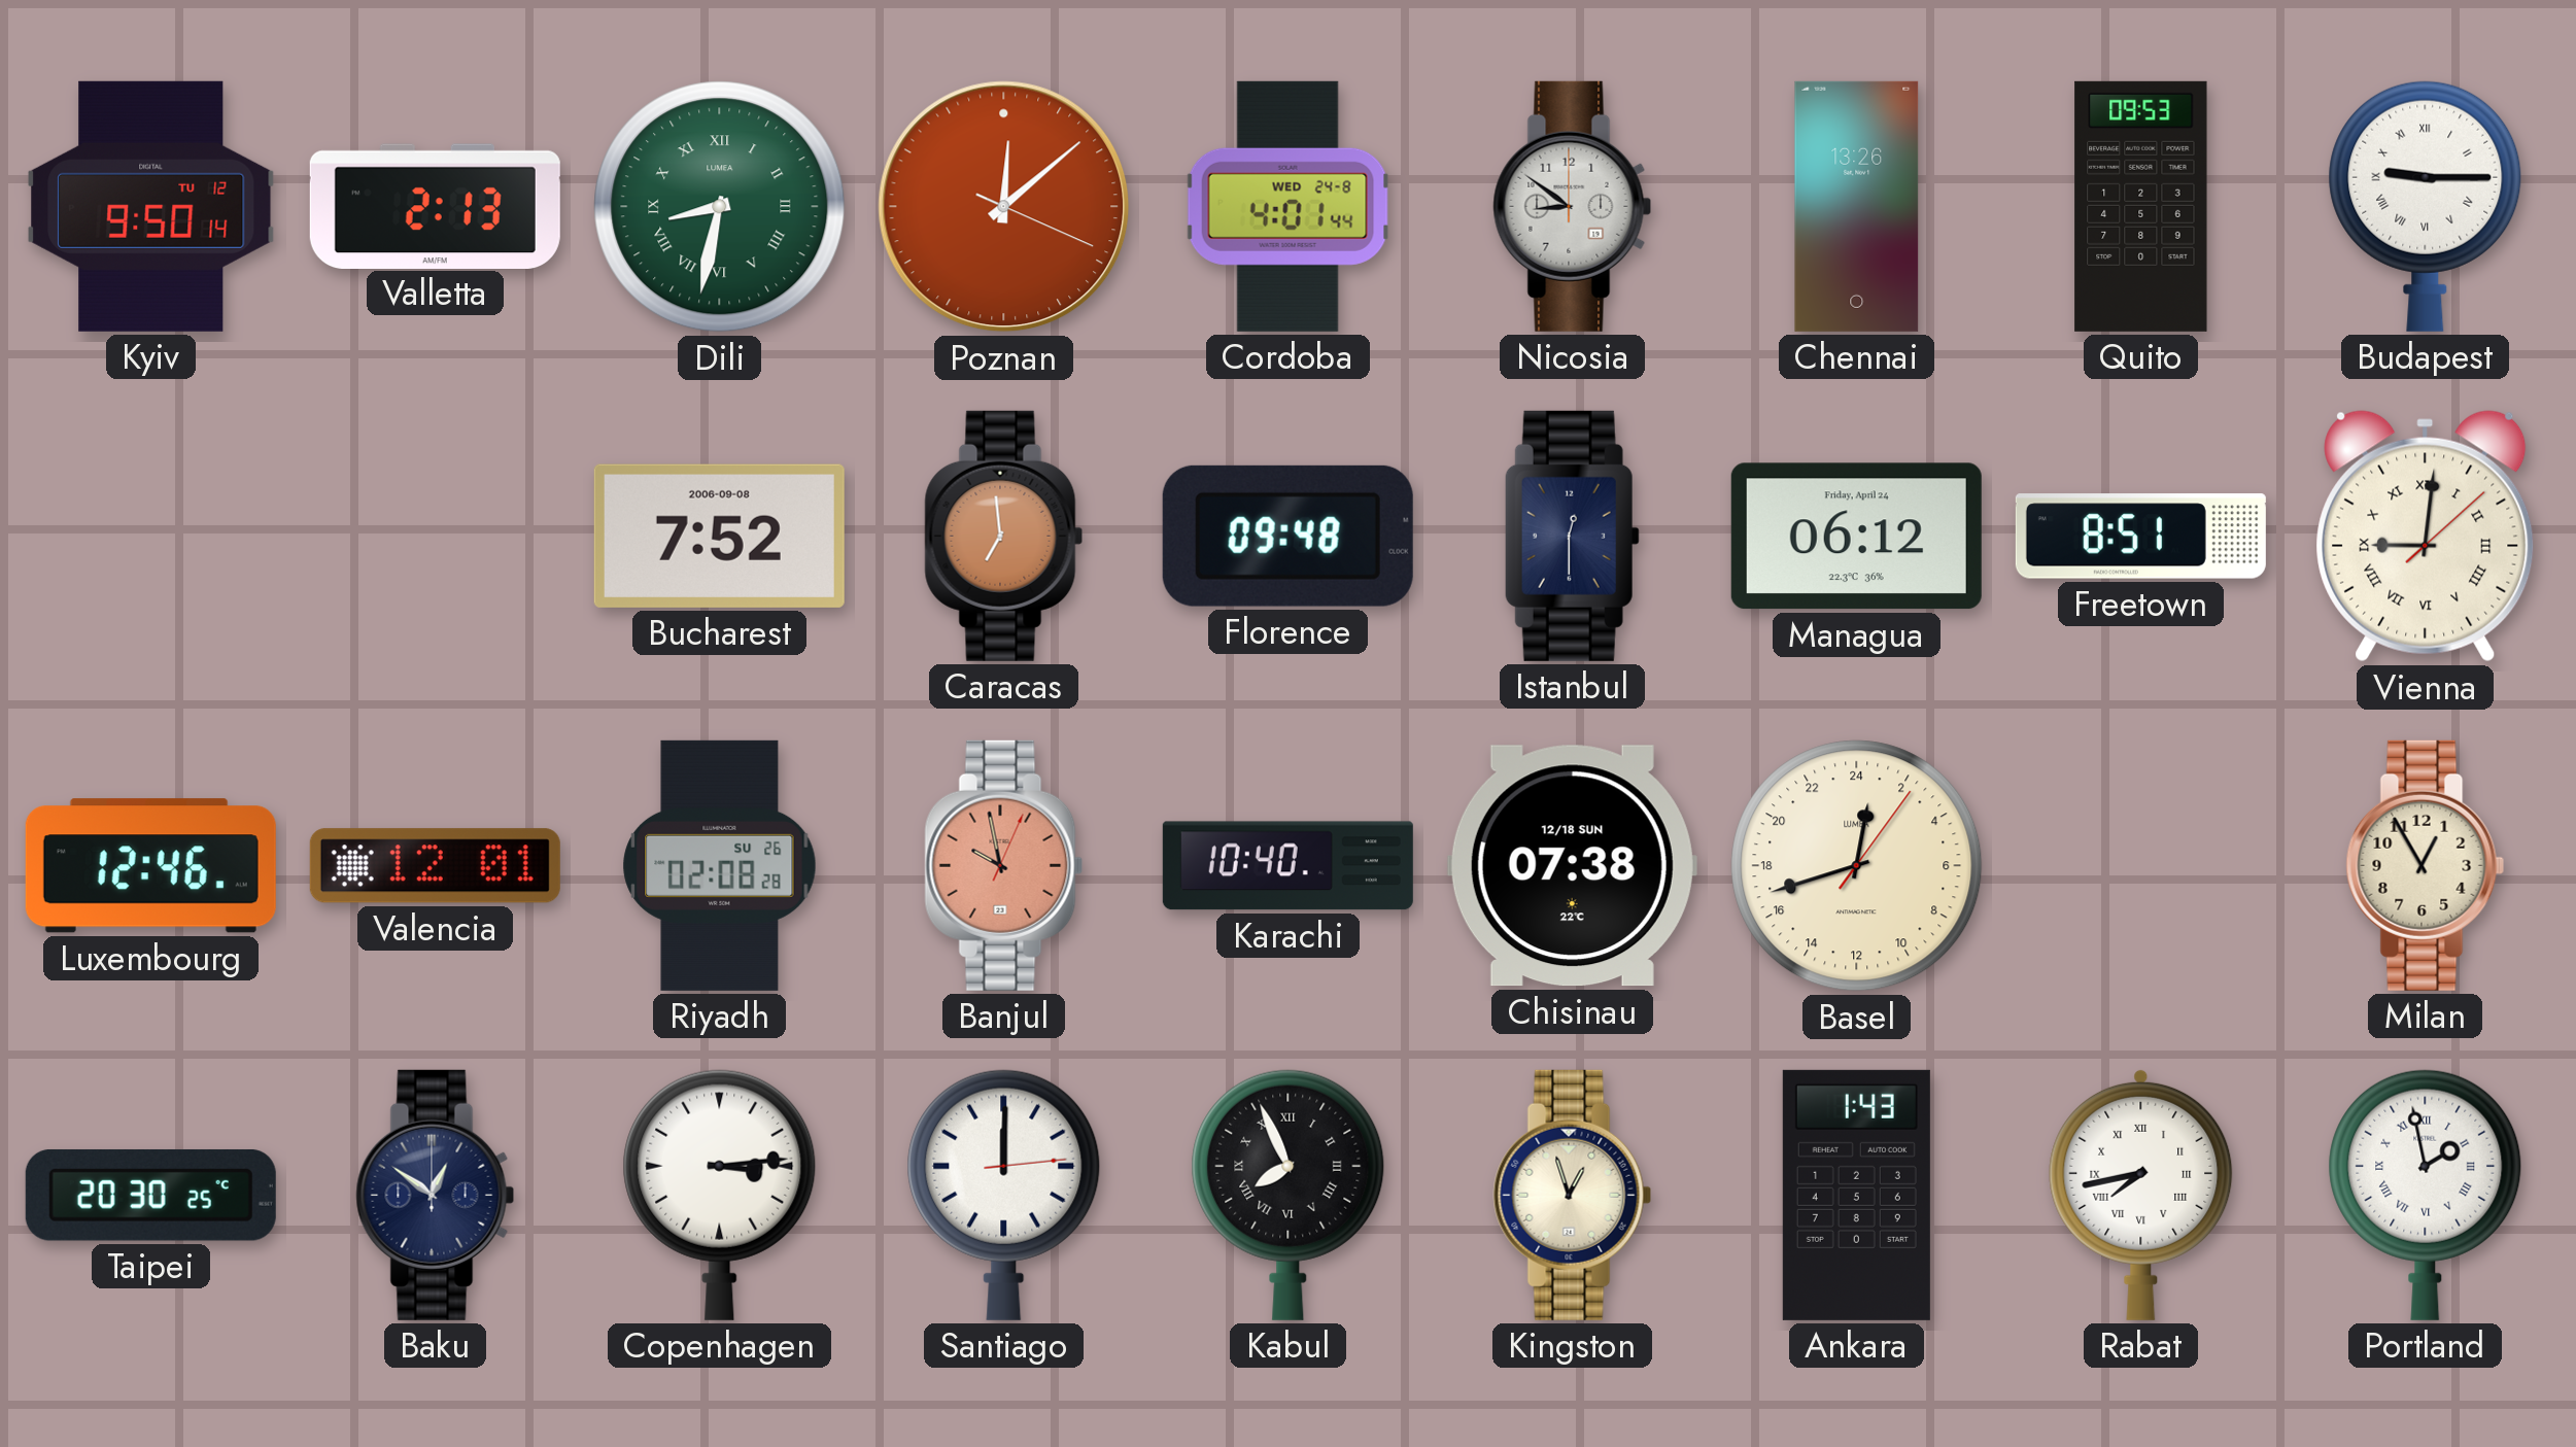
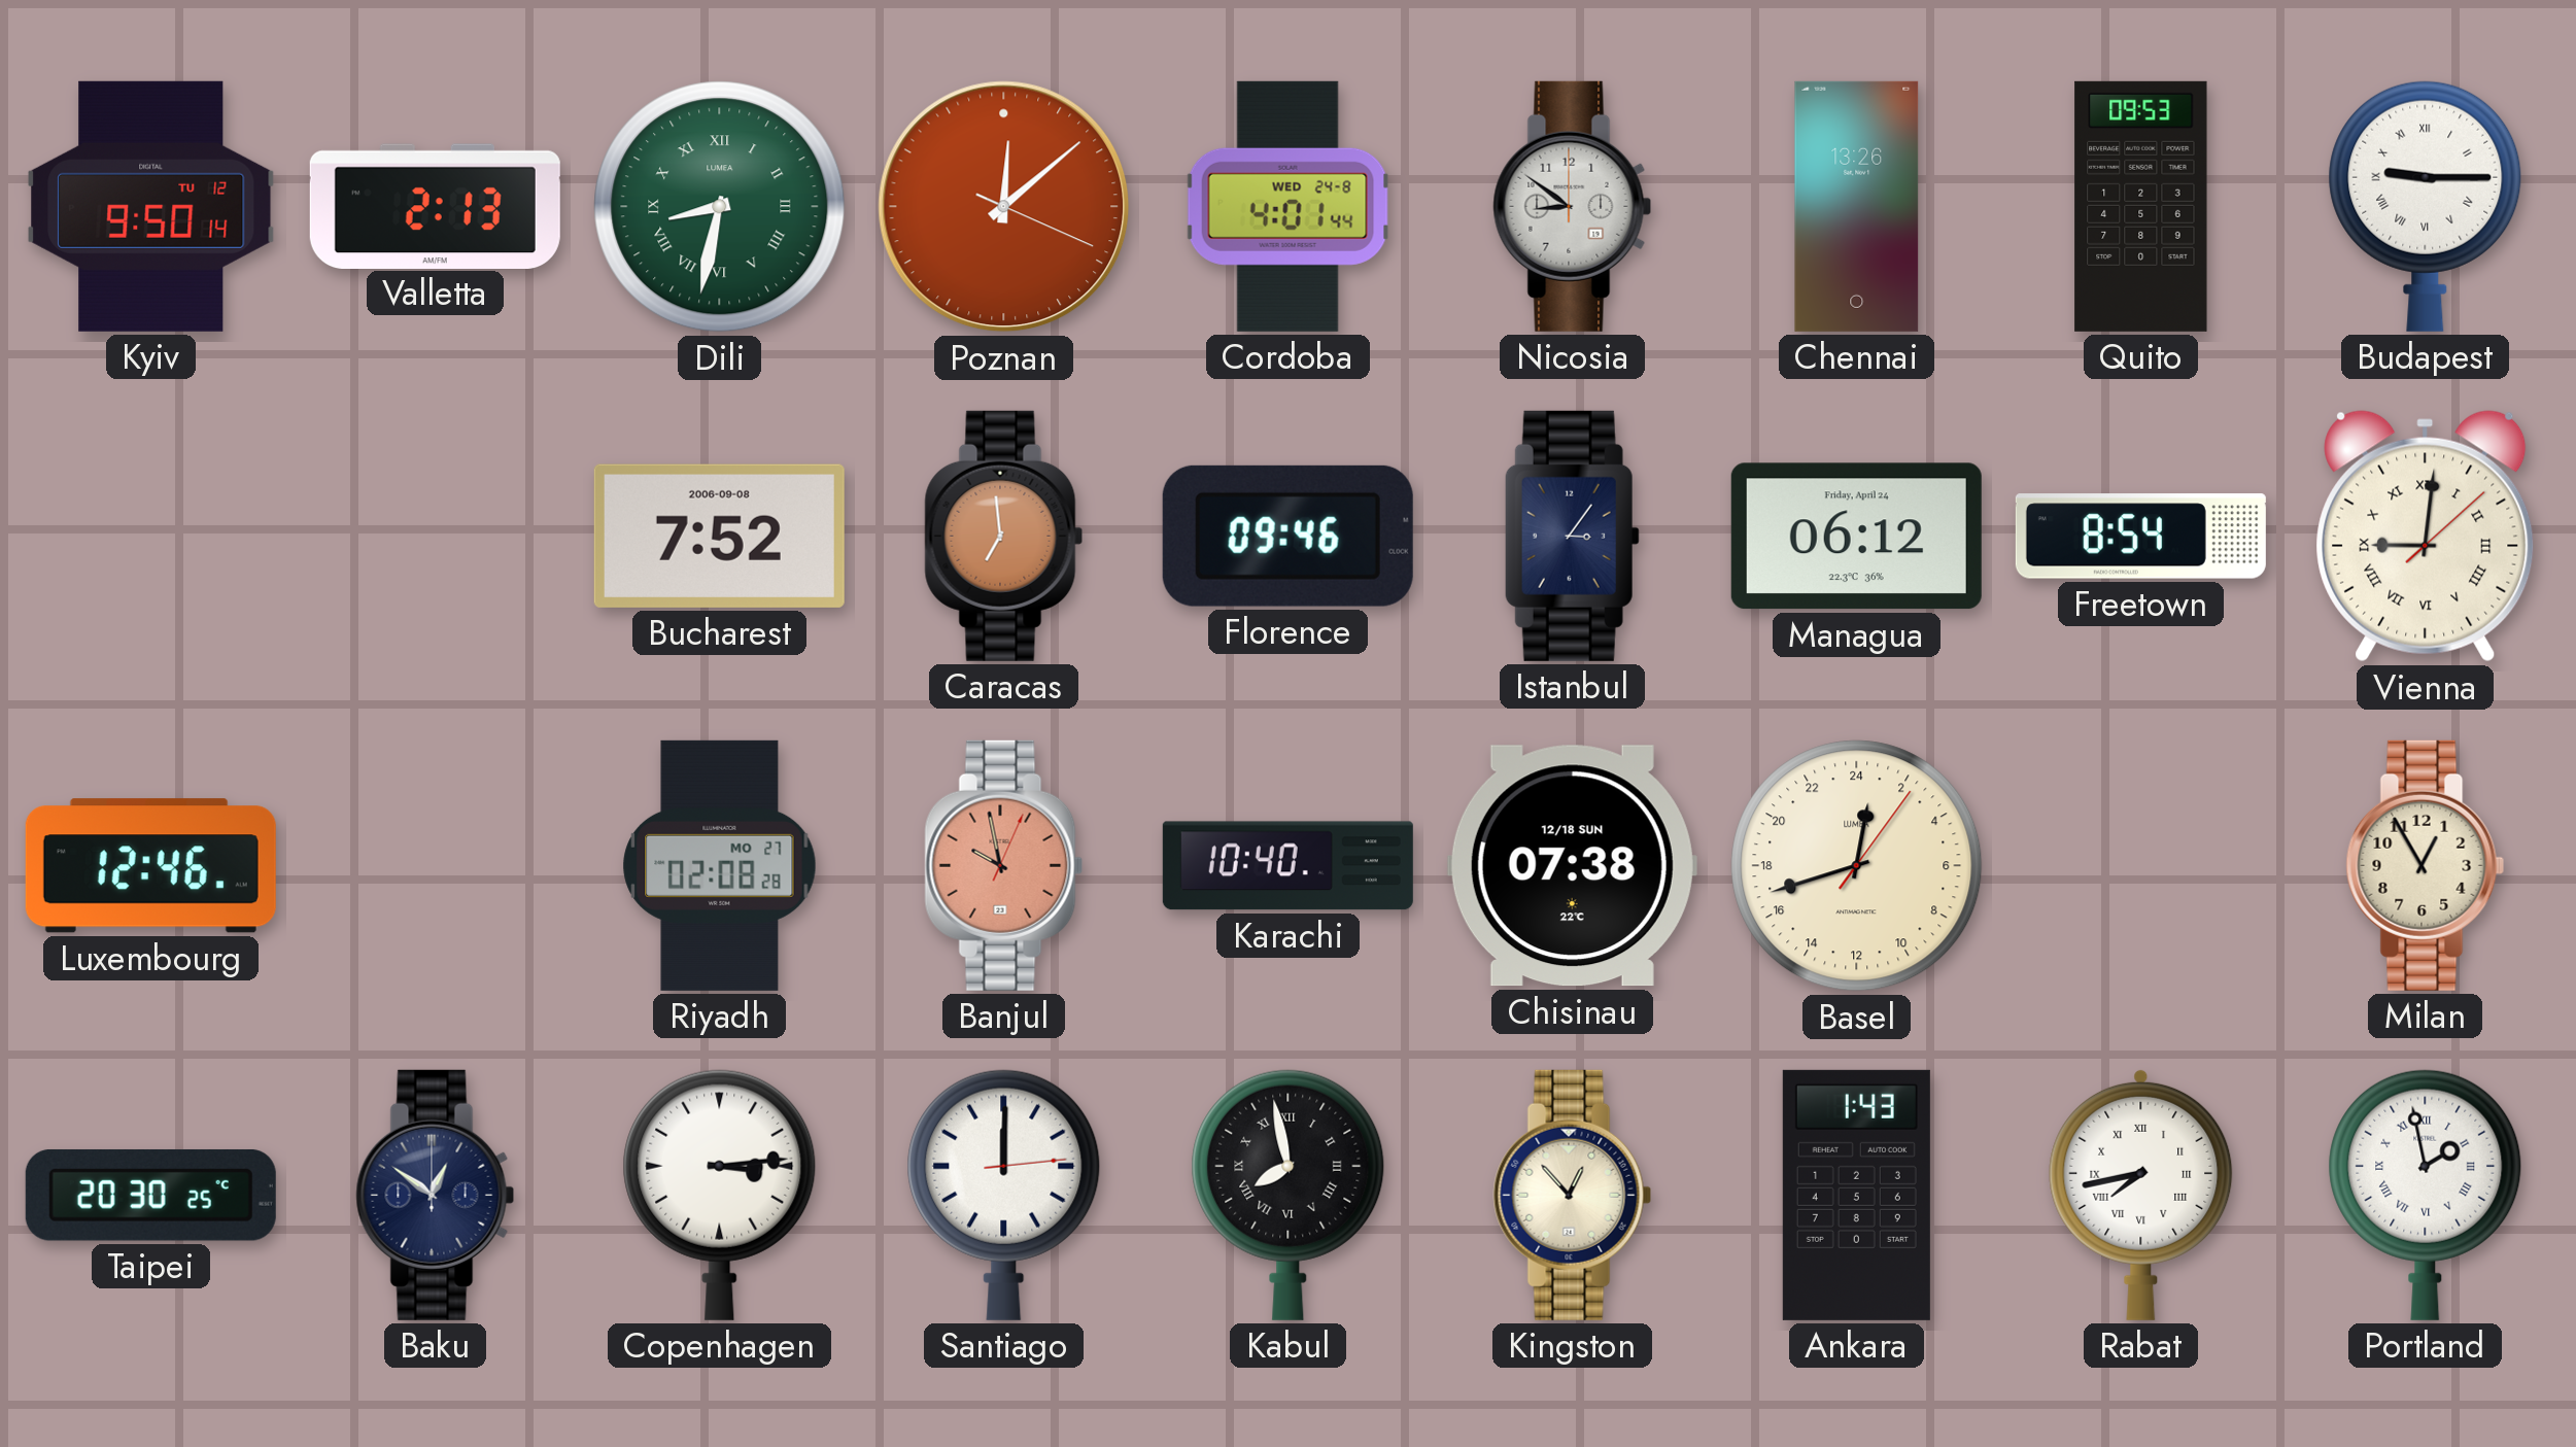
Florence: 09:48 -> 09:46 (1287, 536)
Istanbul: 12:30 -> 3:06 (1572, 536)
Freetown: 8:51 -> 8:54 (2140, 537)
Valencia: 12:01 -> none (435, 866)
Riyadh date: SU 26 -> MO 27 (720, 865)
Kabul: 7:56 -> 7:58 (1289, 1195)
Kingston: 12:57 -> 12:53 (1573, 1195)
